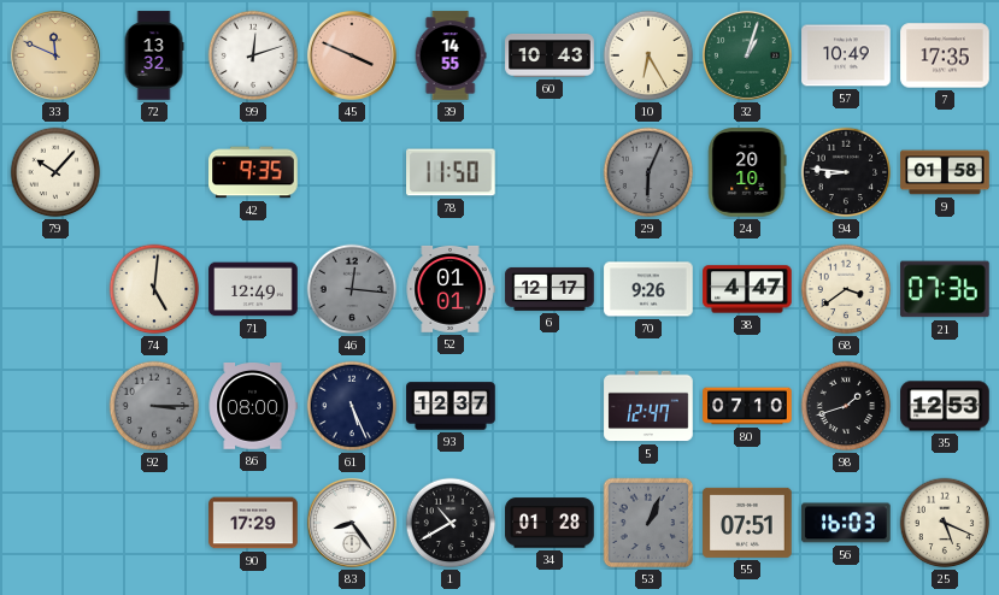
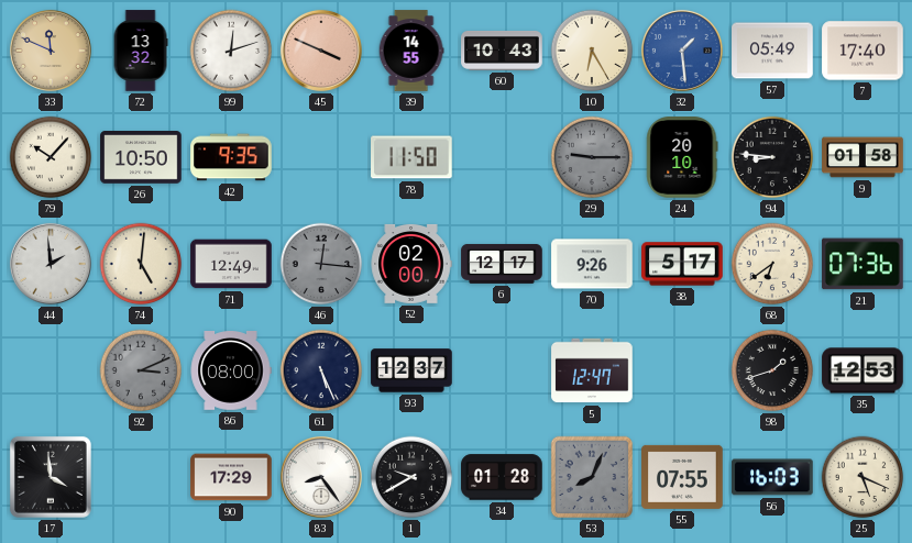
32: 1:03 -> 1:29 (682, 51)
32 dial: green -> blue (682, 51)
57: 10:49 -> 05:49 (772, 51)
7: 17:35 -> 17:40 (862, 51)
26: none -> 10:50 (141, 157)
29: 6:04 -> 9:15 (592, 157)
44: none -> 1:59 (51, 264)
52: 01:01 -> 02:00 (411, 264)
38: 4:47 -> 5:17 (682, 264)
68: 3:39 -> 6:39 (772, 264)
92: 3:15 -> 3:11 (141, 370)
80: 07:10 -> none (747, 406)
17: none -> 3:59 (51, 477)
1: 10:40 -> 9:40 (411, 477)
53: 1:04 -> 8:04 (592, 477)
55: 07:51 -> 07:55 (682, 477)
